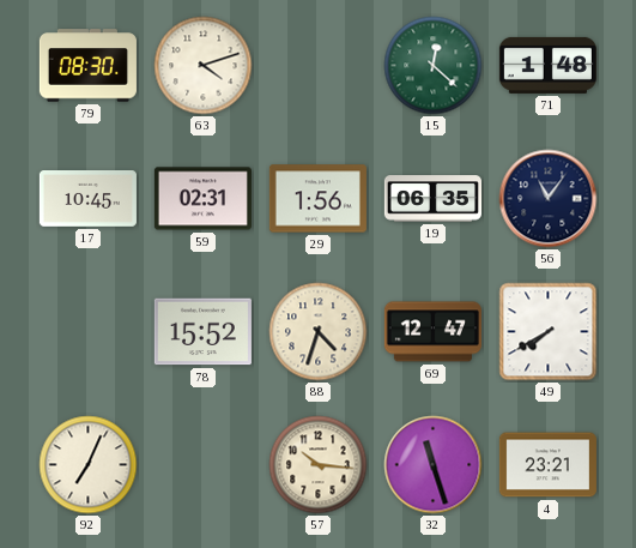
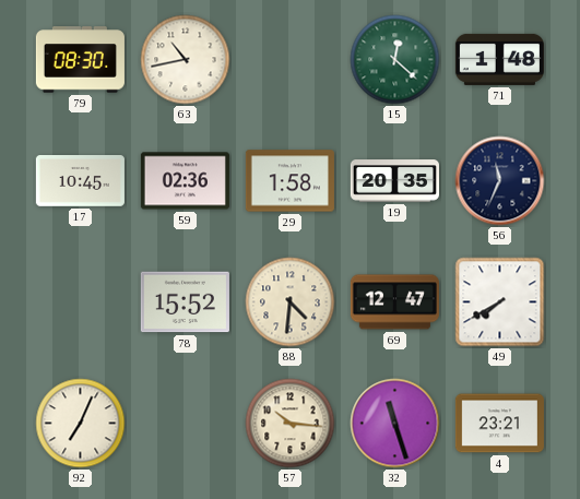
63: 4:12 -> 10:43 (186, 60)
59: 02:31 -> 02:36 (185, 181)
29: 1:56 -> 1:58 (289, 181)
19: 06:35 -> 20:35 (394, 181)
56: 11:06 -> 11:34 (500, 181)
88: 4:33 -> 4:31 (291, 302)
